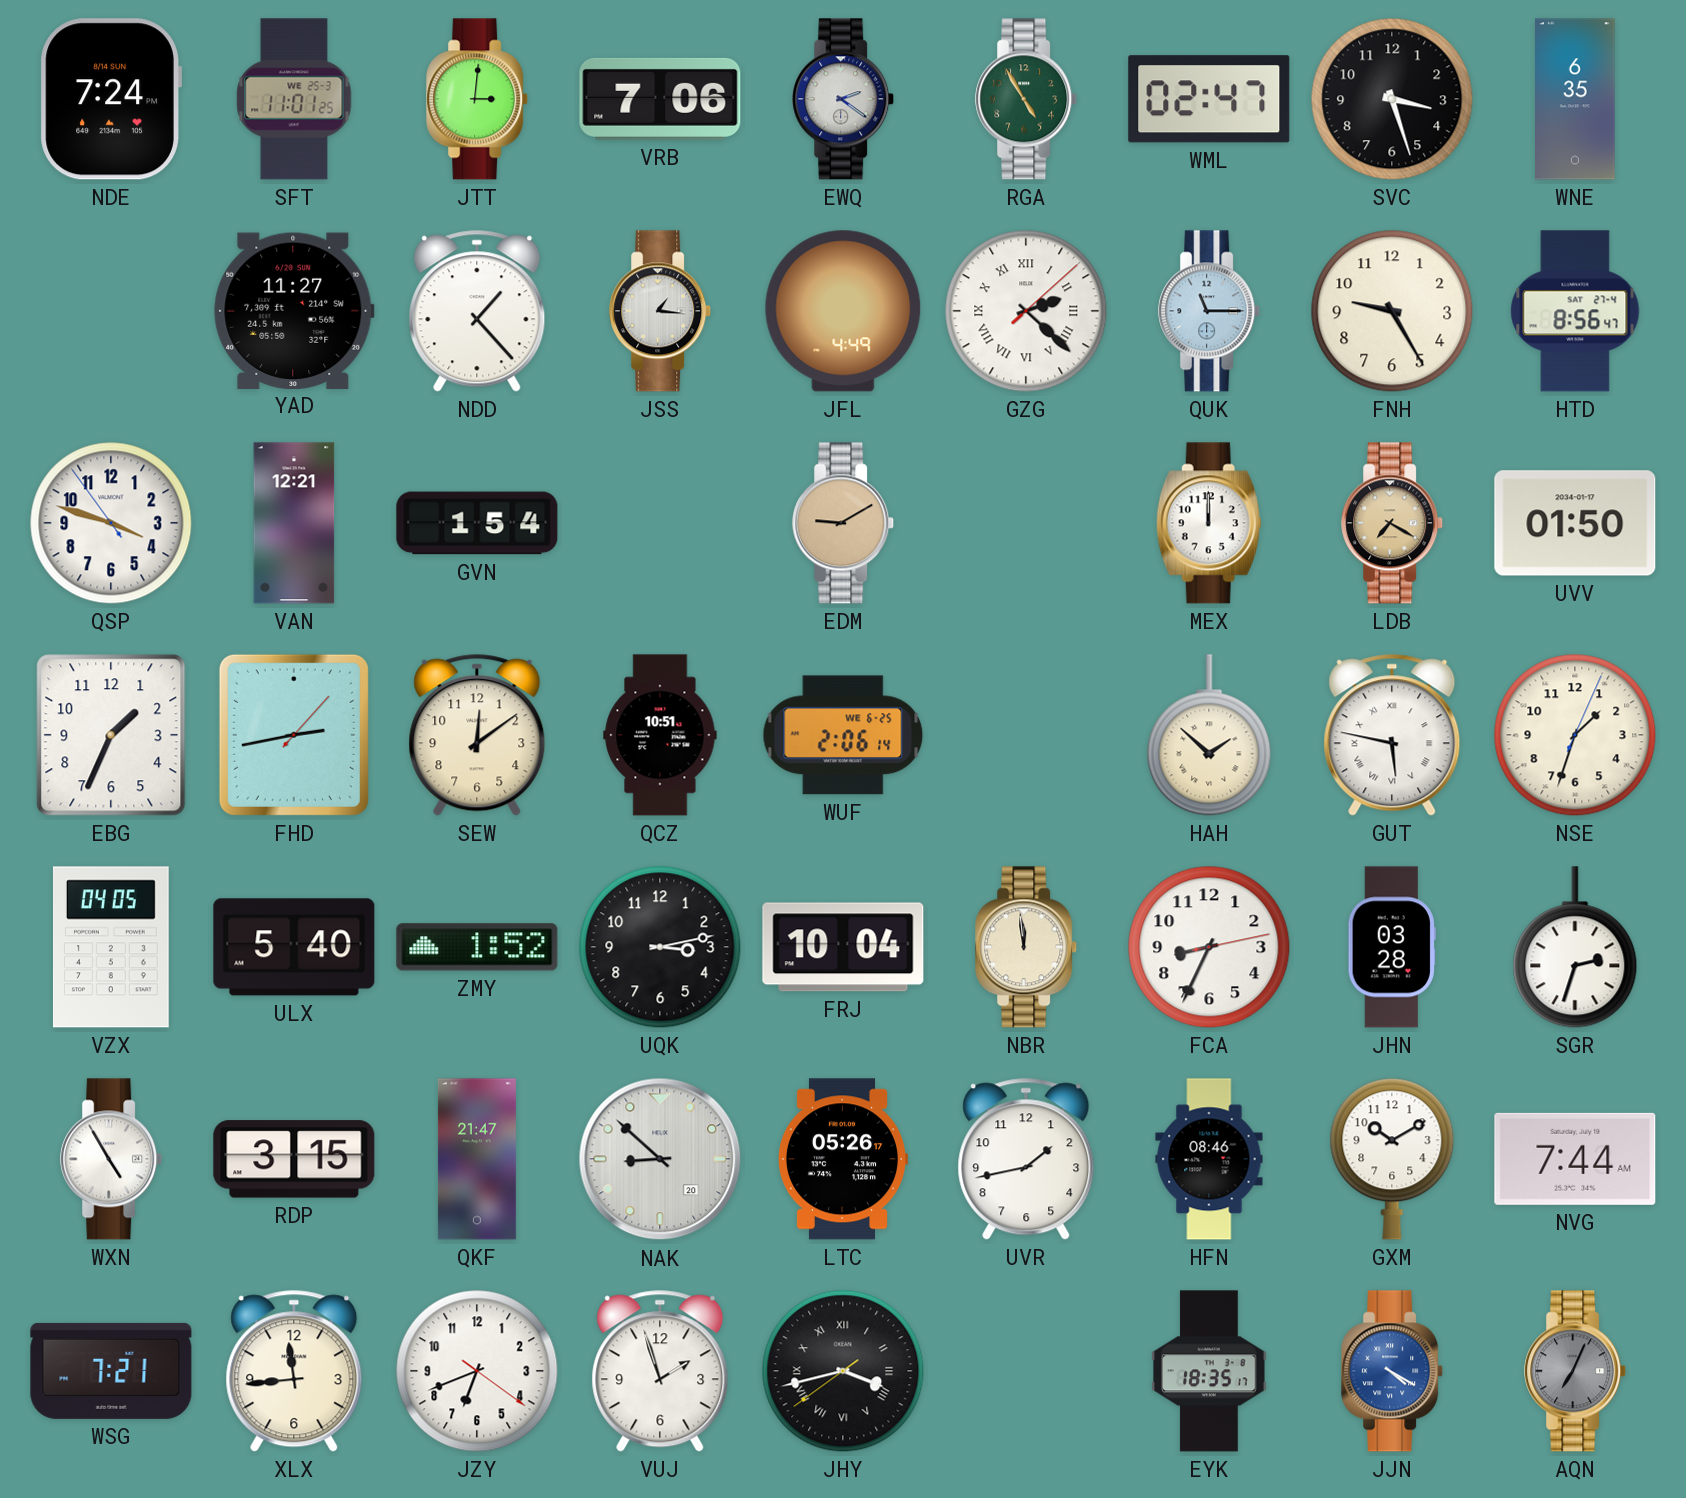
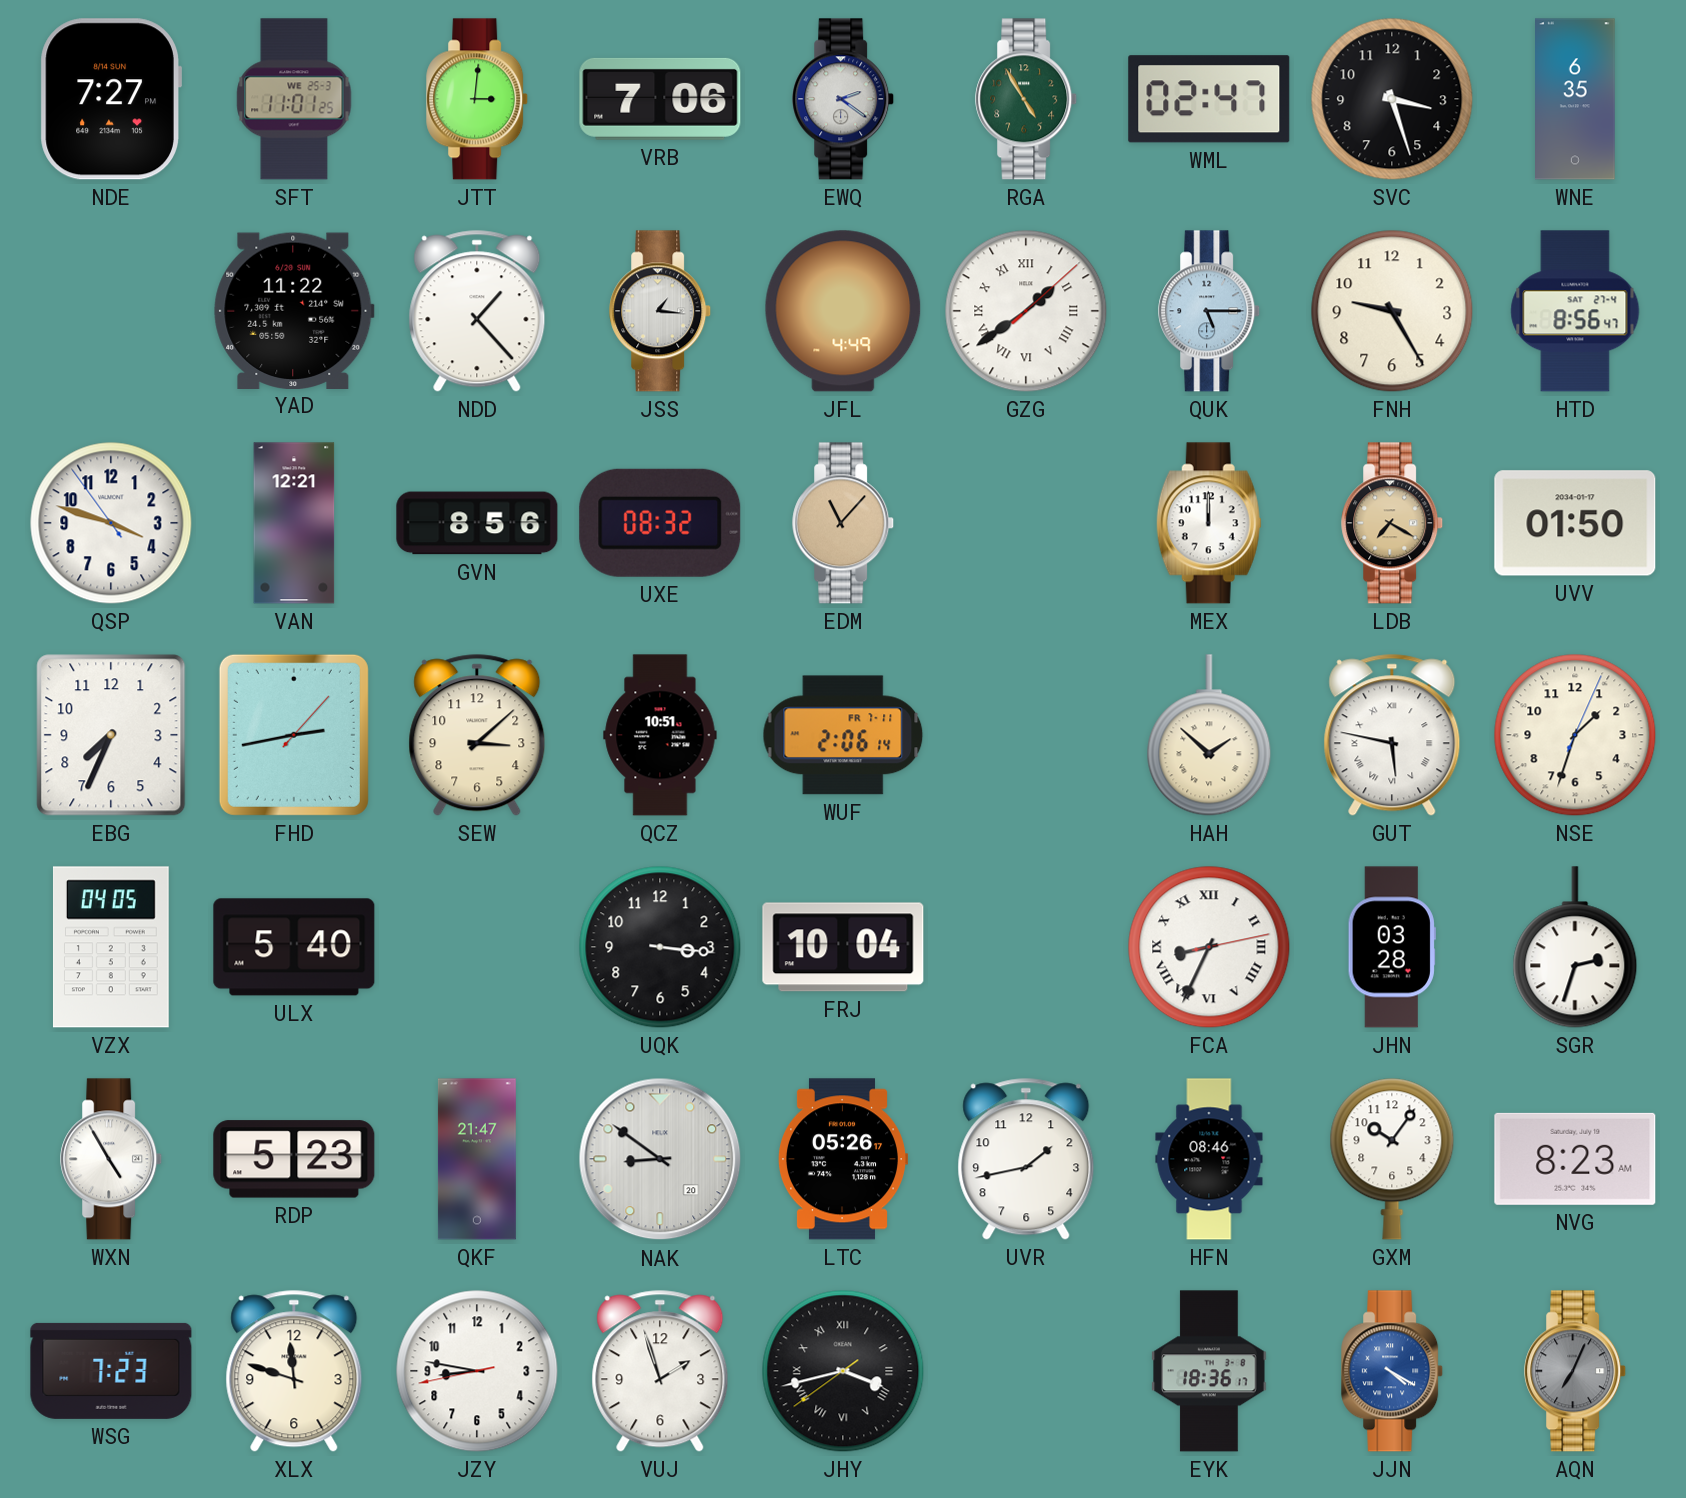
NDE: 7:24 -> 7:27 (111, 99)
YAD: 11:27 -> 11:22 (294, 310)
GZG: 2:22 -> 1:39 (1026, 311)
QUK: 11:15 -> 5:15 (1210, 311)
GVN: 1:54 -> 8:56 (477, 523)
UXE: none -> 08:32 (660, 523)
EDM: 9:10 -> 11:07 (844, 523)
EBG: 1:34 -> 7:34 (111, 735)
SEW: 12:09 -> 3:08 (477, 735)
WUF date: WE 6-25 -> FR 7-11 (843, 735)
ZMY: 1:52 -> none (477, 947)
UQK: 3:13 -> 3:16 (660, 947)
NBR: 11:59 -> none (1027, 947)
FCA numerals: Arabic -> Roman (1209, 947)
RDP: 3:15 -> 5:23 (294, 1159)
NAK: 8:52 -> 8:51 (660, 1159)
GXM: 10:10 -> 10:06 (1392, 1159)
NVG: 7:44 -> 8:23 (1575, 1159)
WSG: 7:21 -> 7:23 (111, 1371)
XLX: 11:44 -> 11:48 (294, 1371)
JZY: 6:41 -> 8:46 (477, 1371)
EYK: 18:35 -> 18:36 (1209, 1371)
